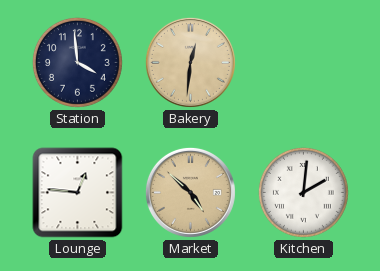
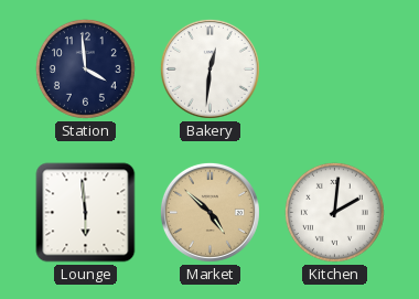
Bakery dial: champagne -> white (209, 68)
Lounge: 12:46 -> 5:59 (86, 213)
